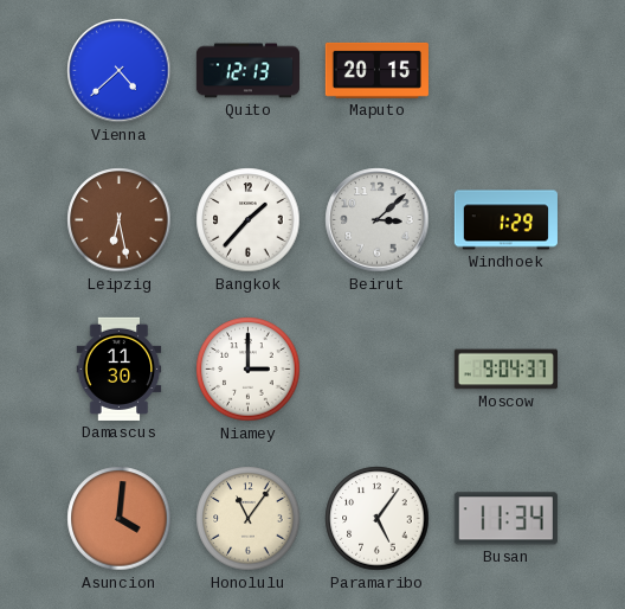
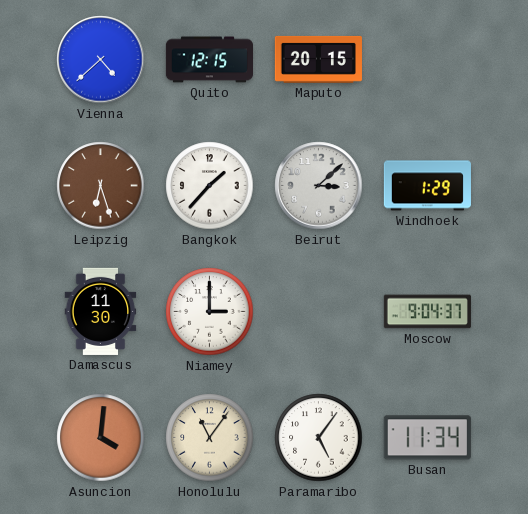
Quito: 12:13 -> 12:15 (209, 60)
Leipzig: 6:28 -> 6:27 (101, 186)
